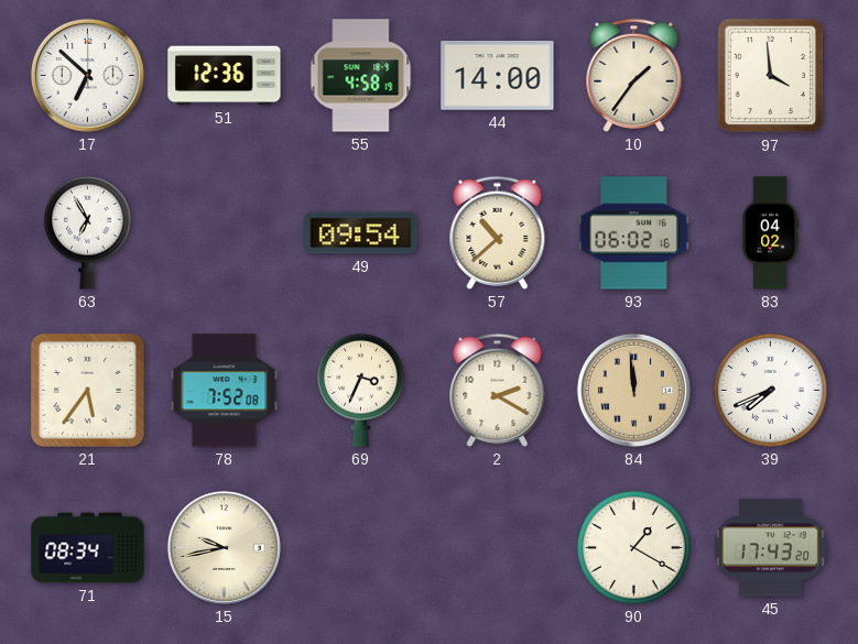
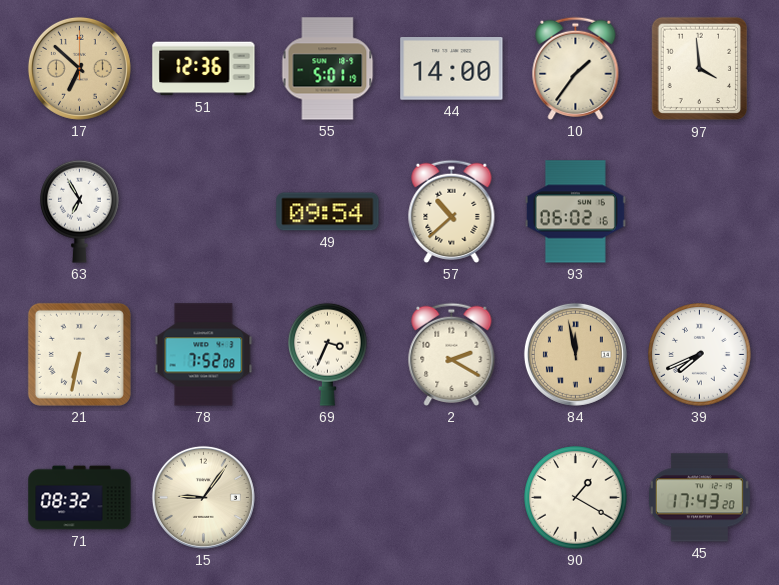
17 dial: white -> champagne (79, 68)
55: 4:58 -> 5:01 (328, 69)
83: 04:02 -> none (771, 233)
21: 5:36 -> 6:32 (79, 354)
84: 11:59 -> 11:58 (575, 354)
71: 08:34 -> 08:32 (80, 498)
15: 9:43 -> 9:06 (203, 497)
